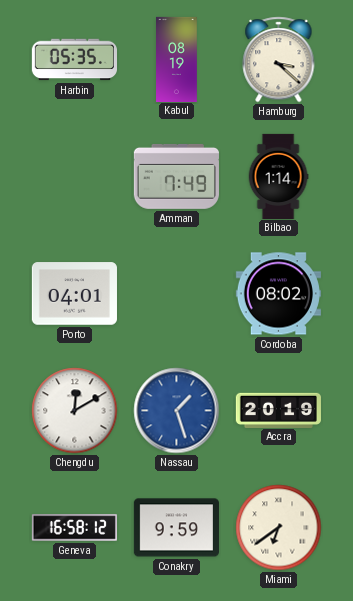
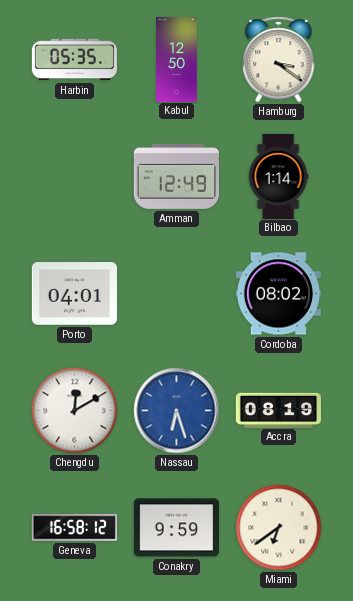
Kabul: 08:19 -> 12:50 (177, 59)
Hamburg: 3:22 -> 3:21 (279, 60)
Amman: 7:49 -> 12:49 (176, 176)
Nassau: 1:27 -> 6:27 (177, 411)
Accra: 20:19 -> 08:19 (278, 410)
